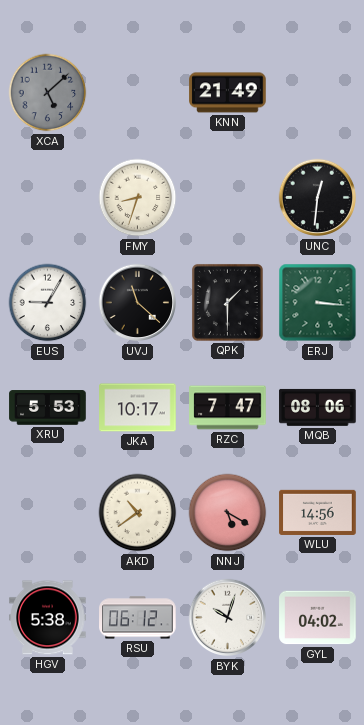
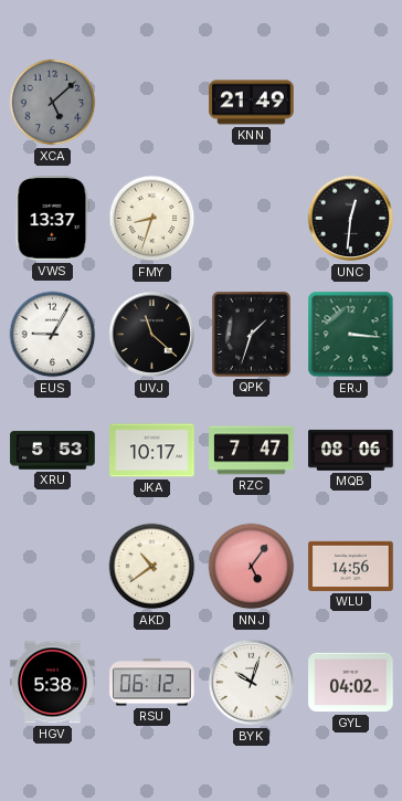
VWS: none -> 13:37 (53, 219)
QPK: 1:30 -> 1:33 (251, 334)
NNJ: 5:20 -> 5:06 (252, 567)
